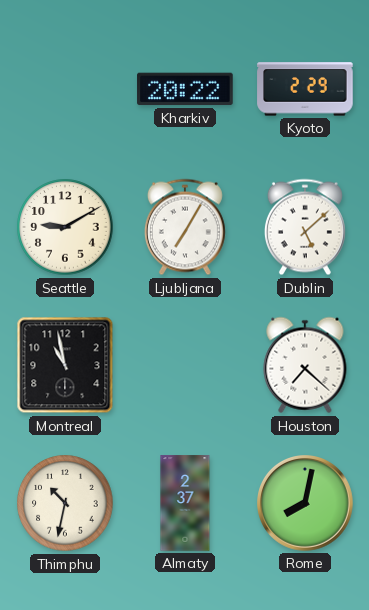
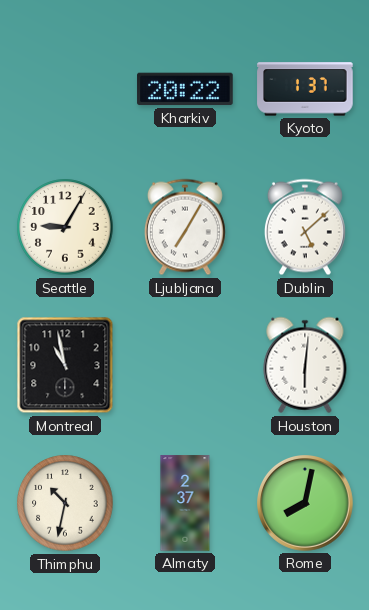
Kyoto: 2:29 -> 1:37 (305, 89)
Seattle: 9:10 -> 9:05 (65, 227)
Houston: 7:22 -> 6:01 (305, 365)
